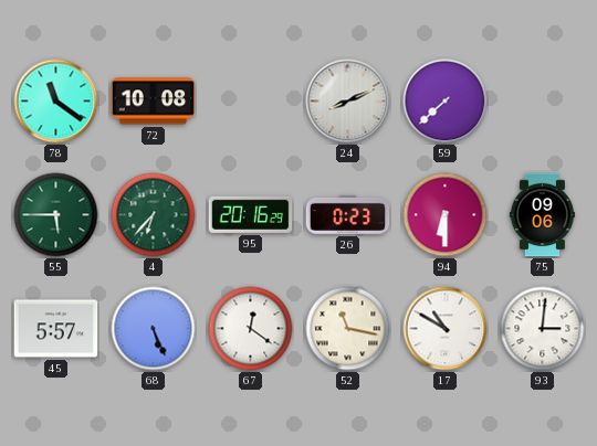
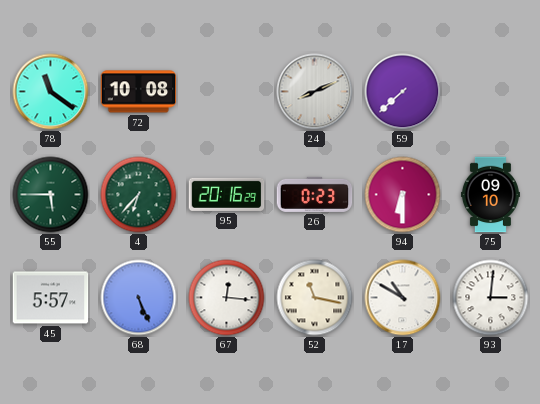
75: 09:06 -> 09:10 (490, 195)
67: 12:21 -> 12:16 (227, 298)
